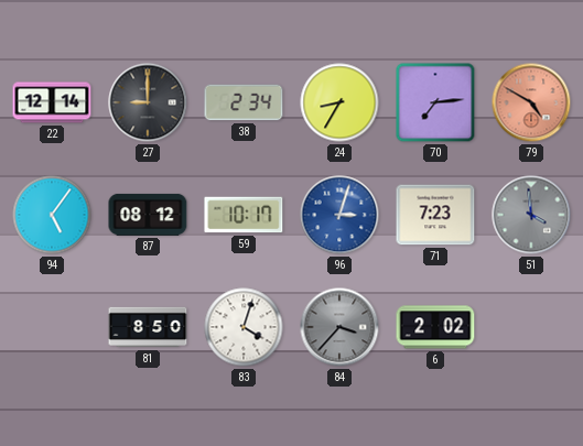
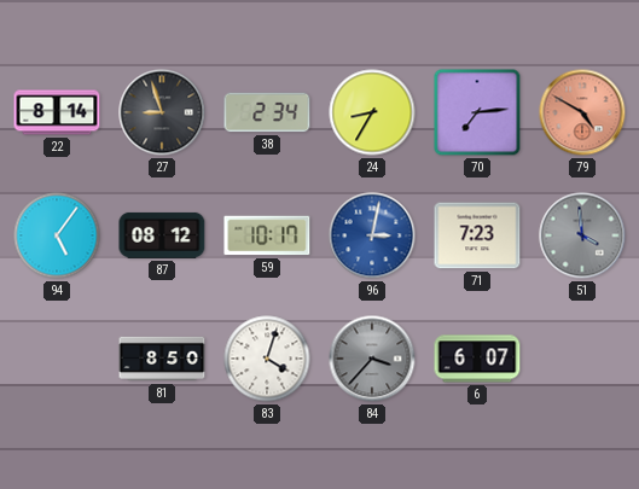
22: 12:14 -> 8:14 (57, 112)
27: 9:00 -> 8:57 (162, 112)
96: 3:03 -> 3:02 (372, 235)
6: 2:02 -> 6:07 (477, 359)
